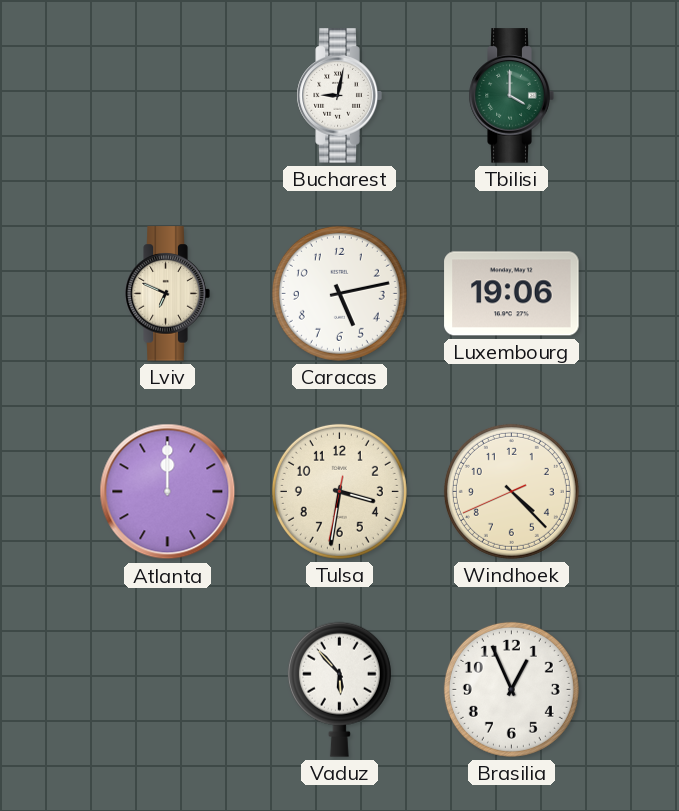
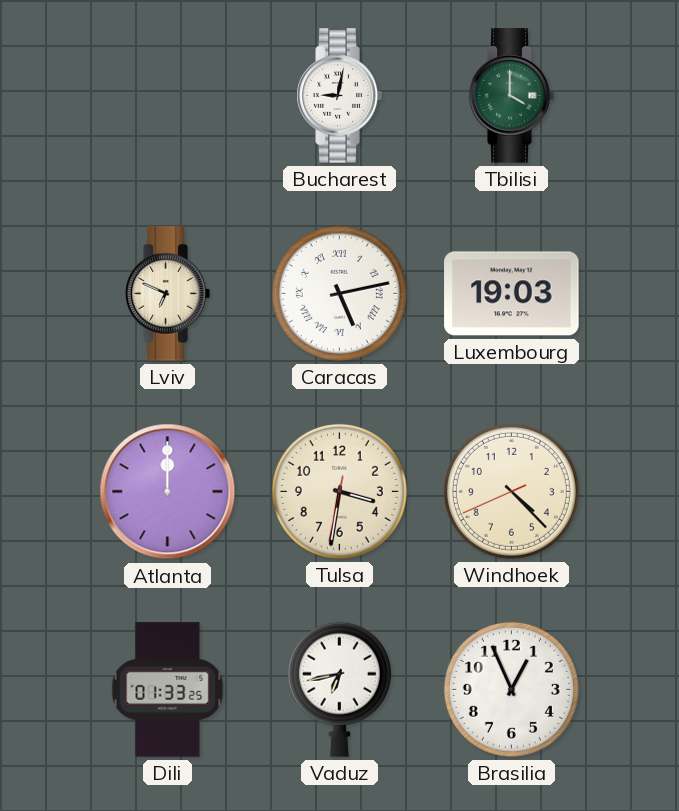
Caracas numerals: Arabic -> Roman (339, 293)
Luxembourg: 19:06 -> 19:03 (512, 294)
Dili: none -> 01:33 (168, 690)
Vaduz: 5:53 -> 6:43 (339, 689)
